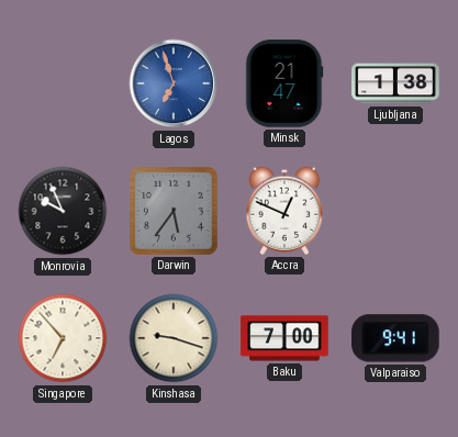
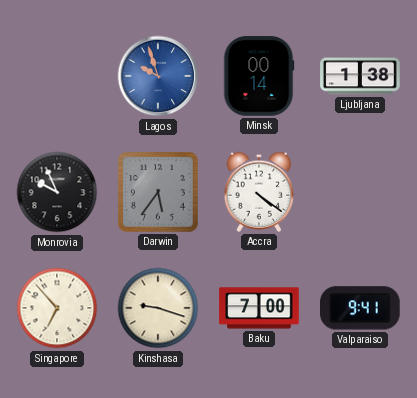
Lagos: 6:57 -> 9:57 (158, 76)
Minsk: 21:47 -> 00:14 (259, 76)
Accra: 12:49 -> 4:21 (259, 192)
